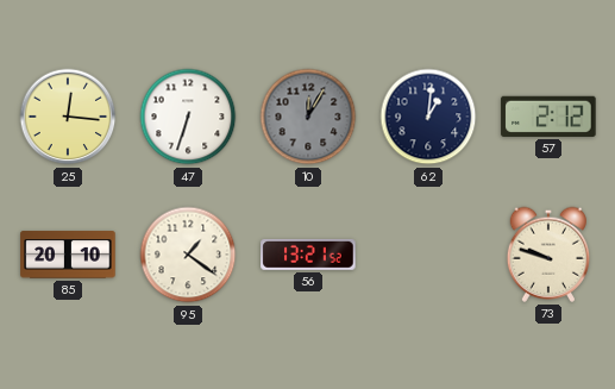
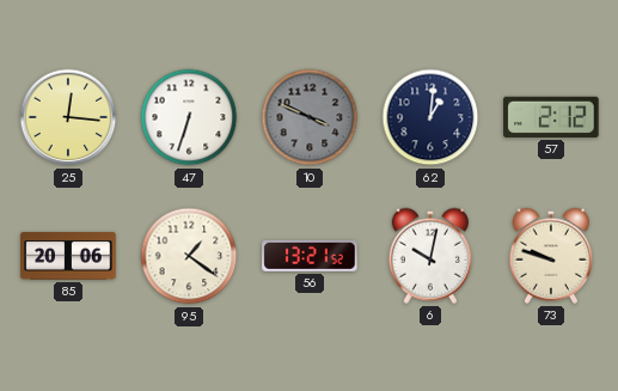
10: 12:05 -> 3:49 (310, 117)
85: 20:10 -> 20:06 (68, 256)
6: none -> 10:02 (429, 256)
